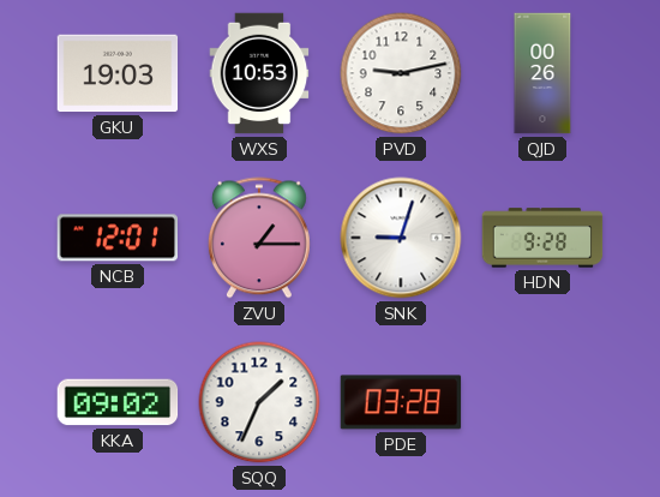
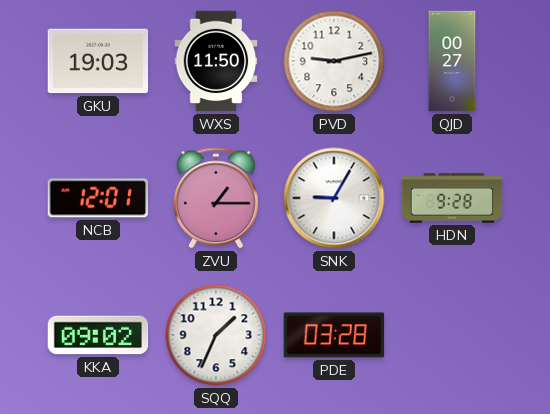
WXS: 10:53 -> 11:50 (216, 61)
QJD: 00:26 -> 00:27 (452, 61)
SNK: 9:03 -> 9:05 (334, 198)
